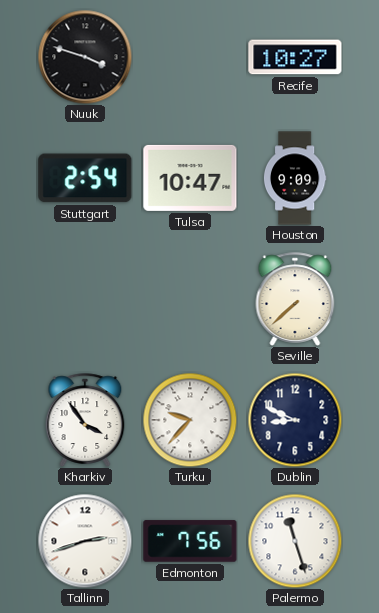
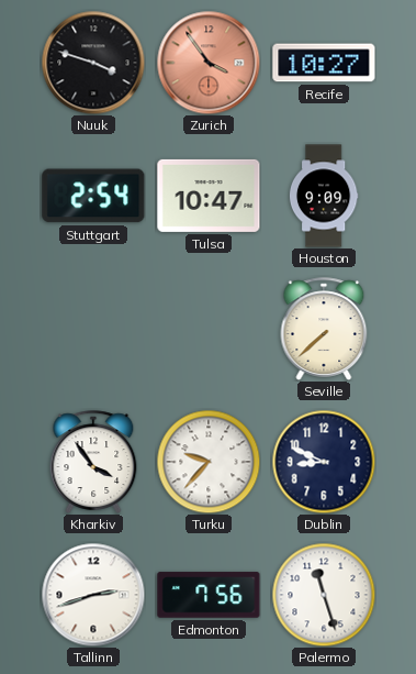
Zurich: none -> 3:54 (209, 63)
